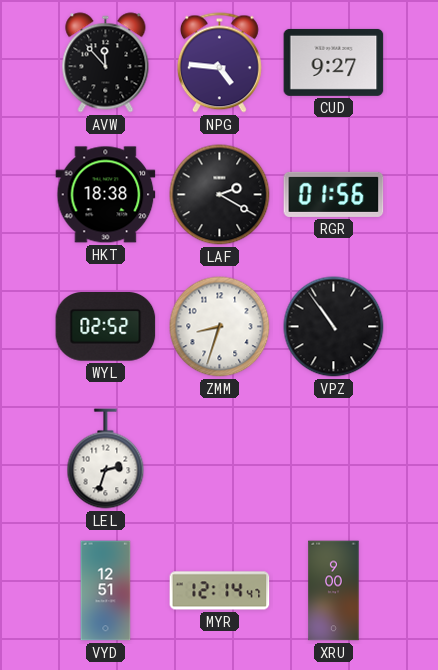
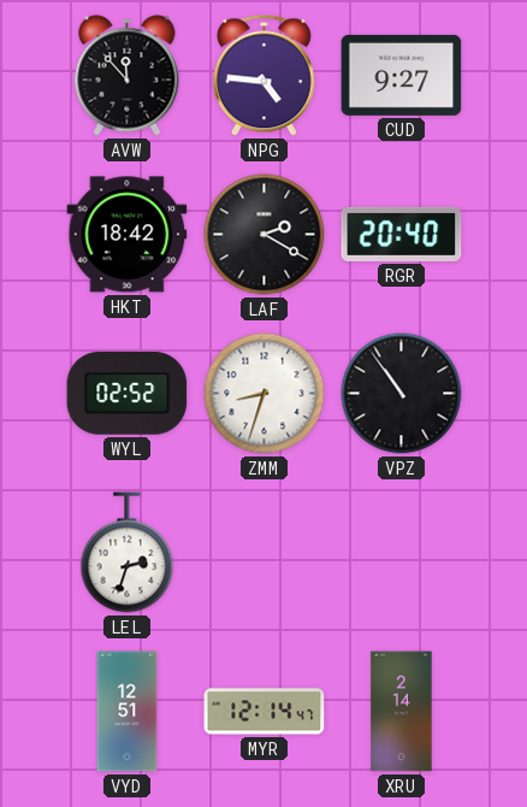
HKT: 18:38 -> 18:42 (128, 235)
RGR: 01:56 -> 20:40 (402, 234)
XRU: 9:00 -> 2:14 (402, 712)
